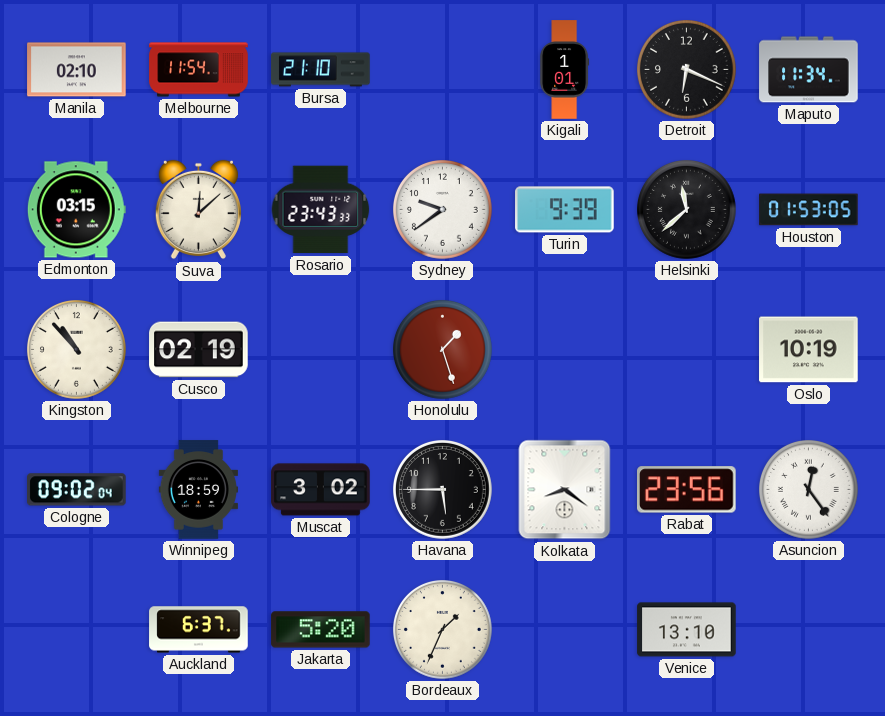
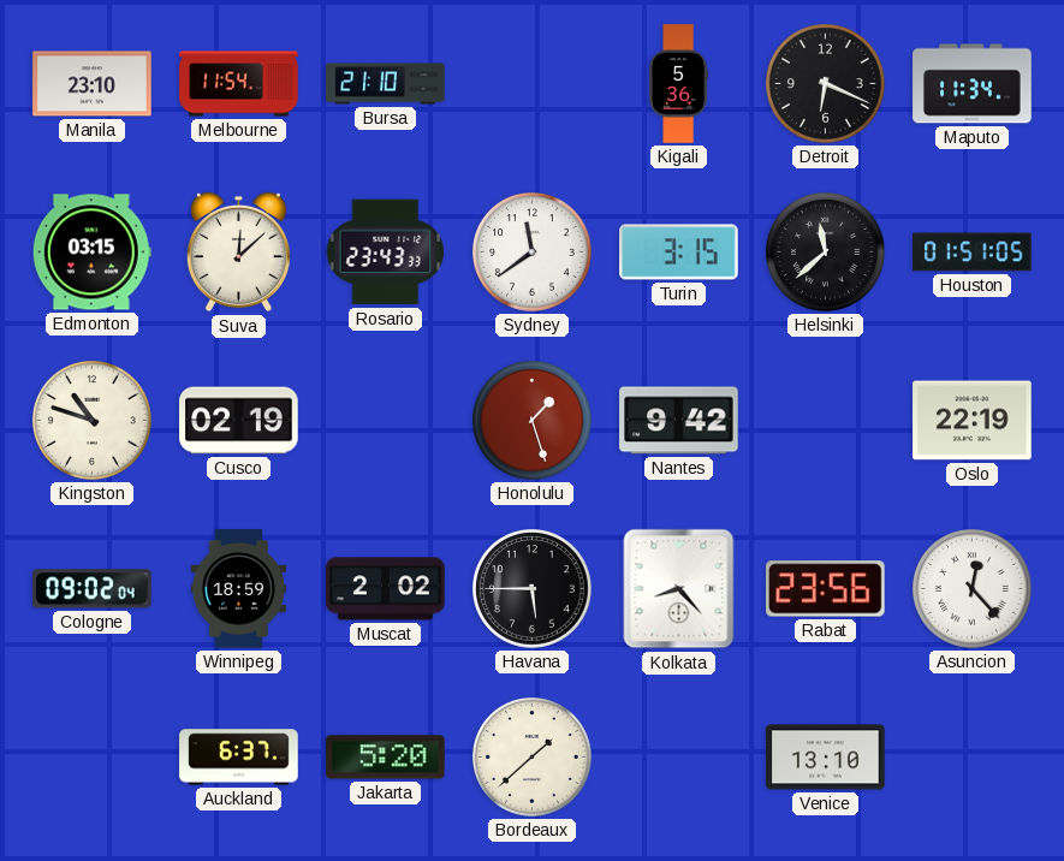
Manila: 02:10 -> 23:10 (93, 84)
Kigali: 1:01 -> 5:36 (679, 84)
Sydney: 9:39 -> 11:39 (533, 253)
Turin: 9:39 -> 3:15 (679, 253)
Houston: 01:53 -> 01:51 (973, 253)
Kingston: 10:53 -> 10:48 (93, 421)
Nantes: none -> 9:42 (679, 421)
Oslo: 10:19 -> 22:19 (973, 421)
Muscat: 3:02 -> 2:02 (386, 589)
Kolkata: 8:21 -> 8:23 (679, 589)
Asuncion: 12:24 -> 12:23 (973, 589)
Bordeaux: 1:34 -> 1:38 (533, 758)
